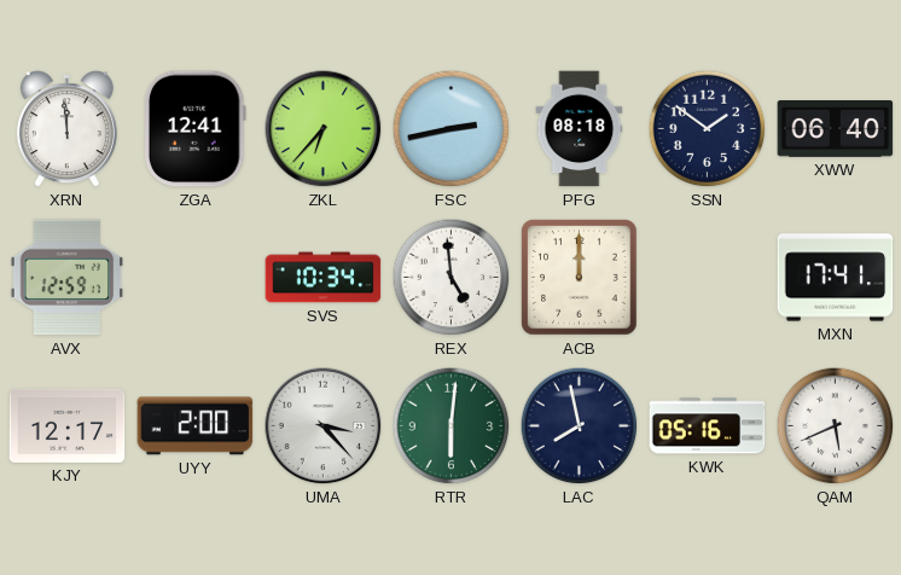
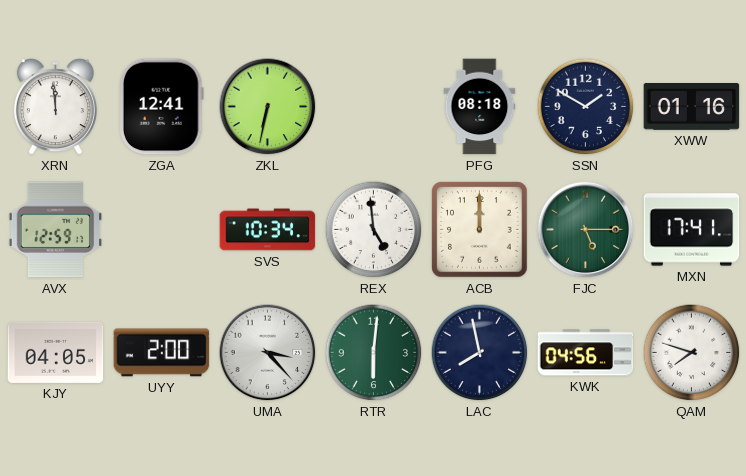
ZKL: 6:37 -> 6:32 (268, 107)
FSC: 2:43 -> none (452, 129)
SSN: 1:51 -> 1:50 (586, 107)
XWW: 06:40 -> 01:16 (692, 107)
FJC: none -> 5:15 (586, 230)
KJY: 12:17 -> 04:05 (56, 352)
KWK: 05:16 -> 04:56 (586, 353)
QAM: 5:41 -> 7:48 (692, 353)
